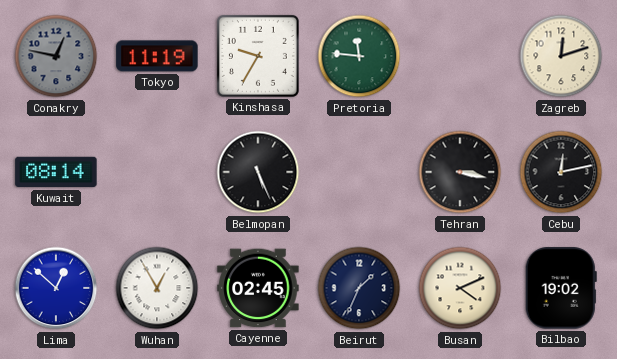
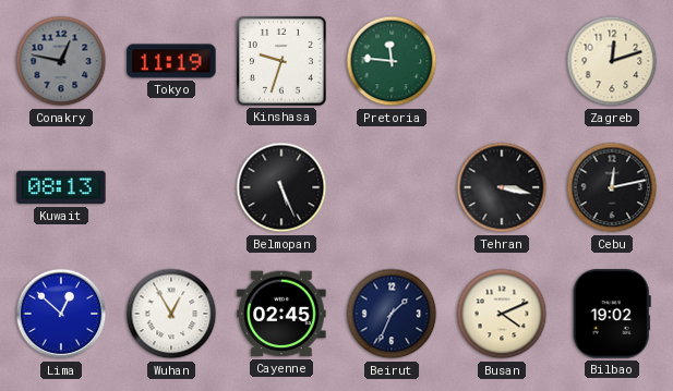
Kinshasa: 9:35 -> 9:33 (281, 61)
Kuwait: 08:14 -> 08:13 (61, 187)
